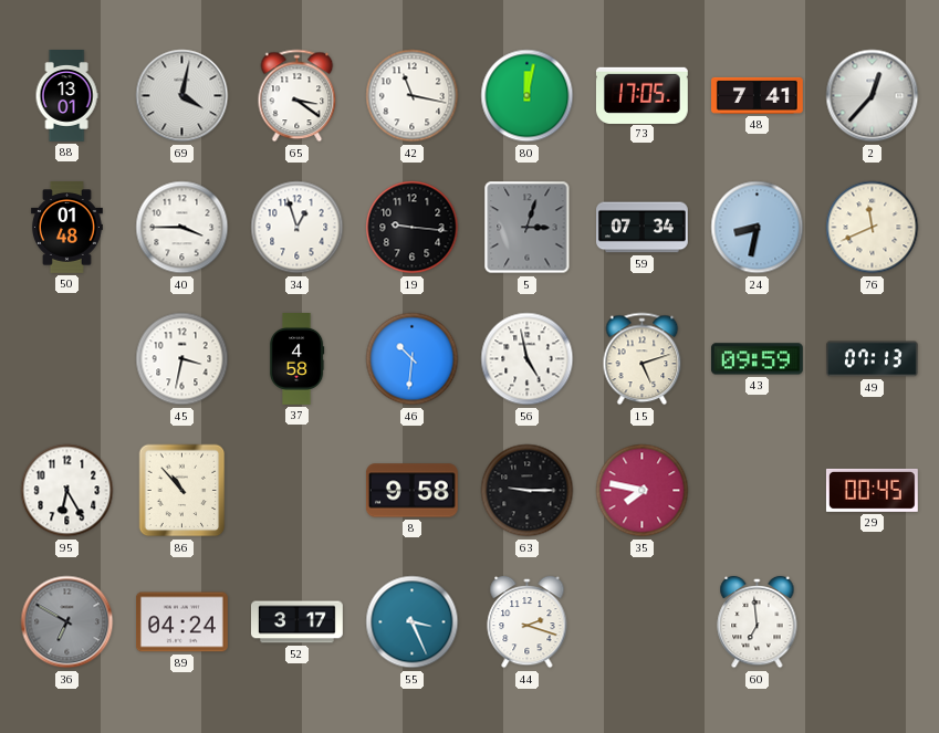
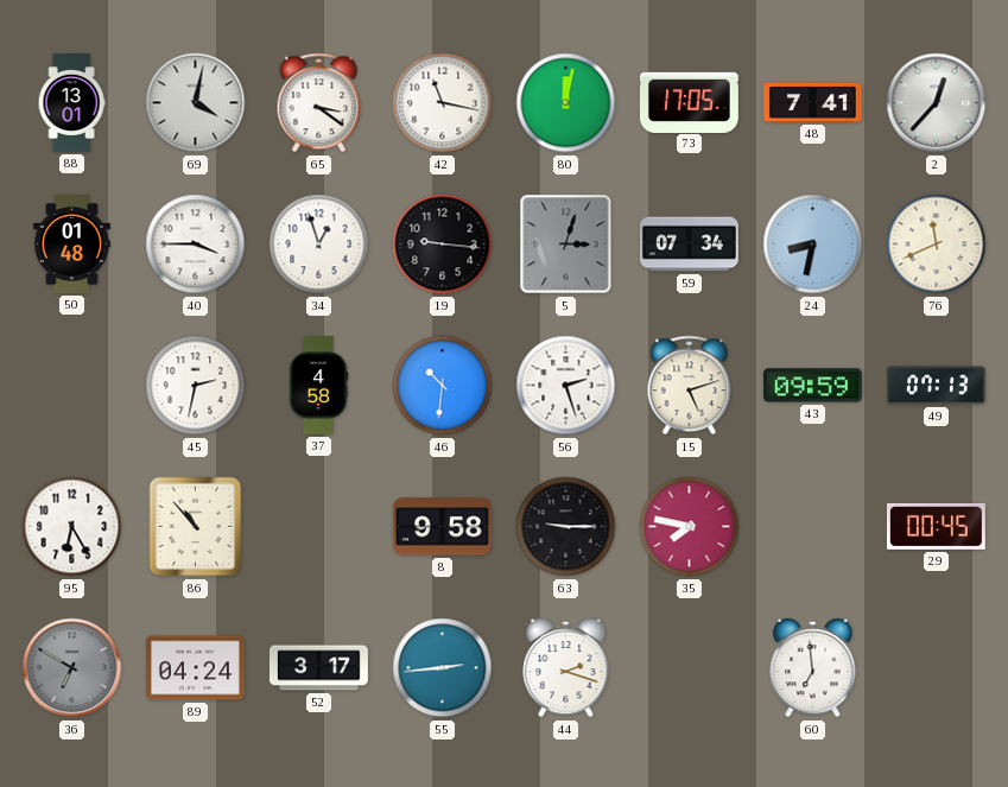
45: 3:32 -> 2:32 (196, 386)
56: 4:58 -> 2:27 (566, 386)
55: 3:26 -> 2:44 (443, 668)
